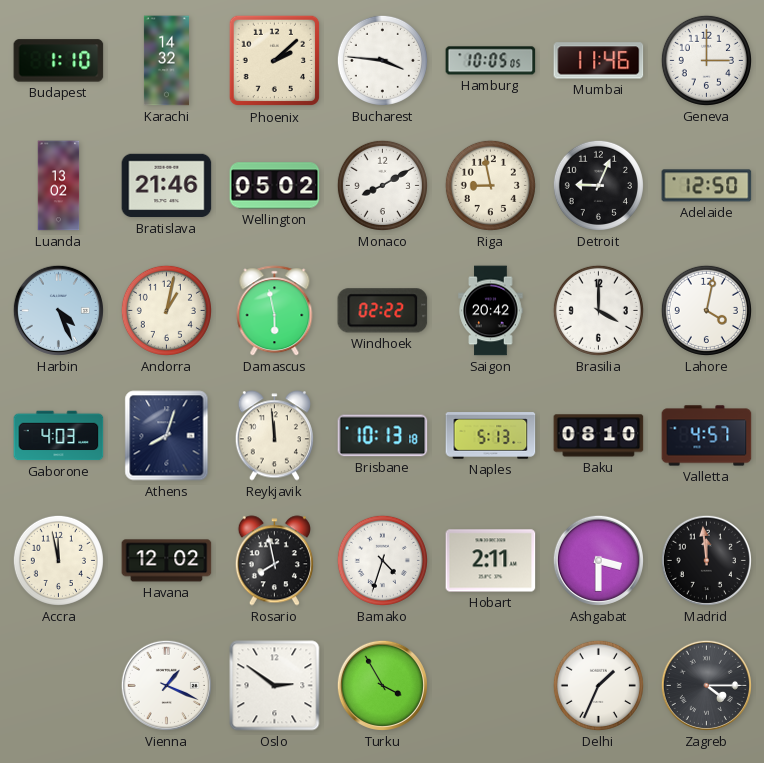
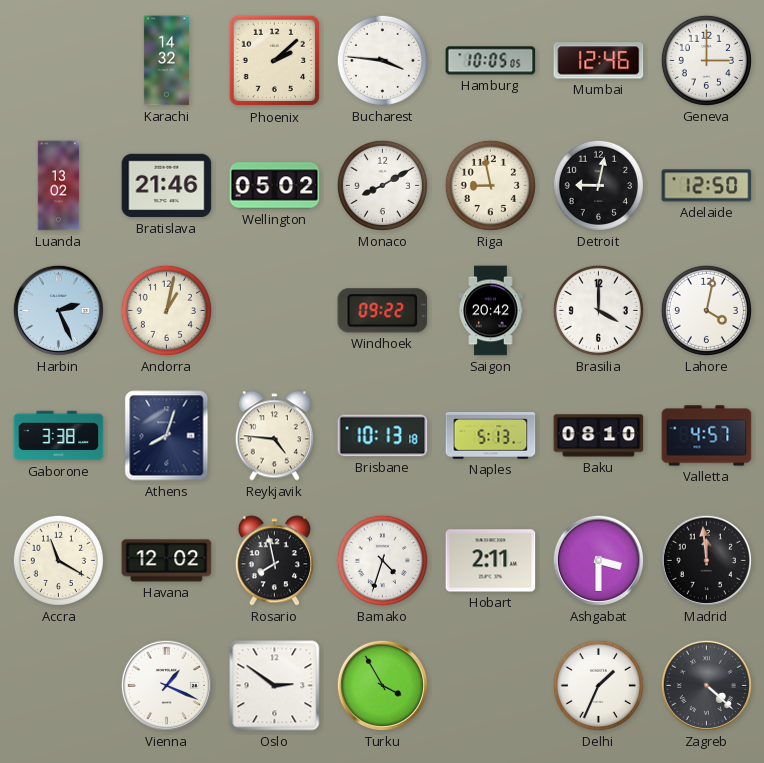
Budapest: 1:10 -> none (59, 61)
Mumbai: 11:46 -> 12:46 (599, 61)
Detroit: 9:04 -> 9:02 (598, 185)
Harbin: 4:26 -> 2:26 (58, 310)
Damascus: 5:58 -> none (275, 311)
Windhoek: 02:22 -> 09:22 (383, 311)
Gaborone: 4:03 -> 3:38 (59, 436)
Reykjavik: 11:59 -> 4:46 (274, 436)
Accra: 11:58 -> 11:20 (58, 560)
Zagreb: 4:15 -> 4:22 (706, 685)
